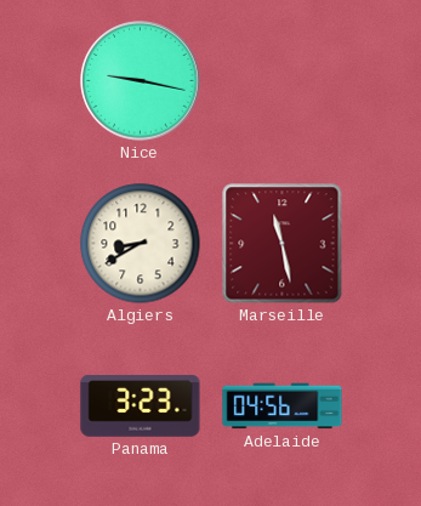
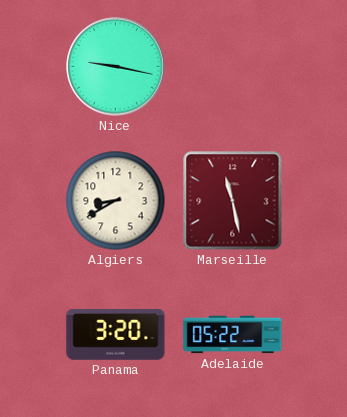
Panama: 3:23 -> 3:20 (116, 335)
Adelaide: 04:56 -> 05:22 (233, 335)
